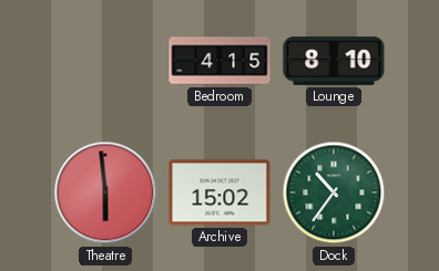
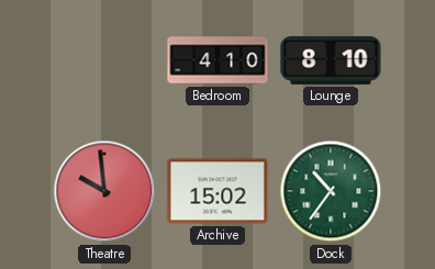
Bedroom: 4:15 -> 4:10 (217, 60)
Theatre: 5:59 -> 9:59 (104, 191)
